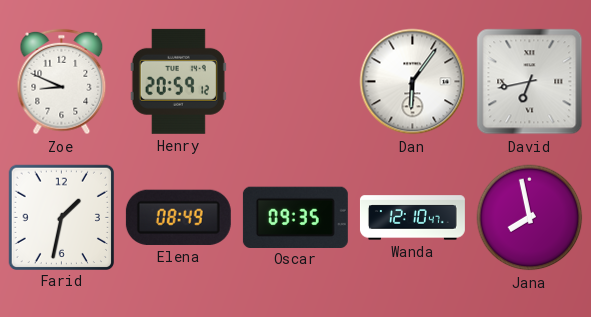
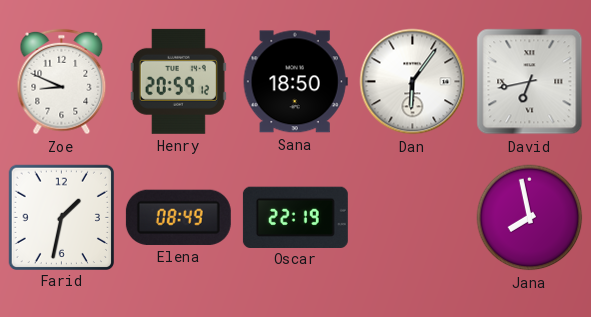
Sana: none -> 18:50 (295, 82)
Oscar: 09:35 -> 22:19 (295, 217)
Wanda: 12:10 -> none (412, 218)
